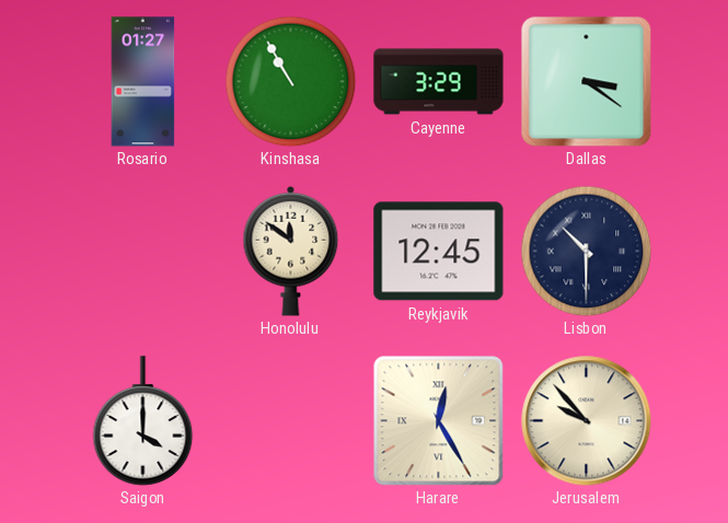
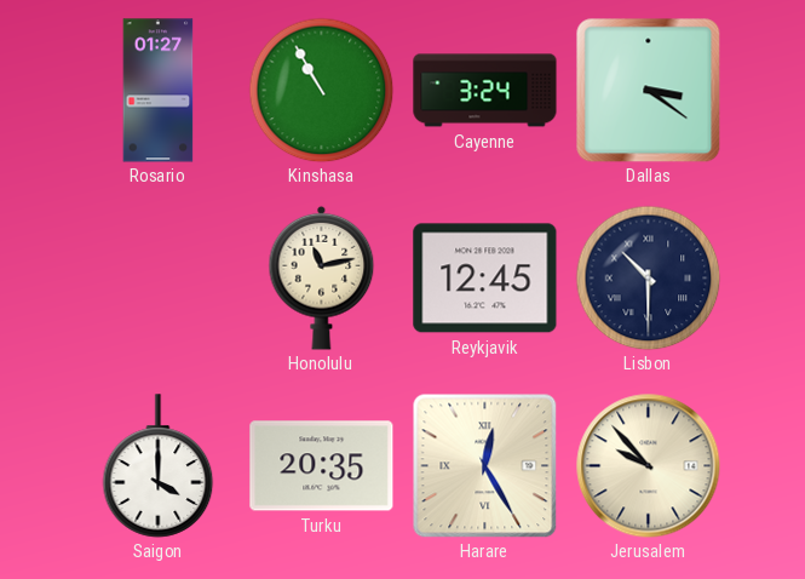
Cayenne: 3:29 -> 3:24 (485, 91)
Honolulu: 11:51 -> 11:13 (322, 277)
Turku: none -> 20:35 (322, 466)
